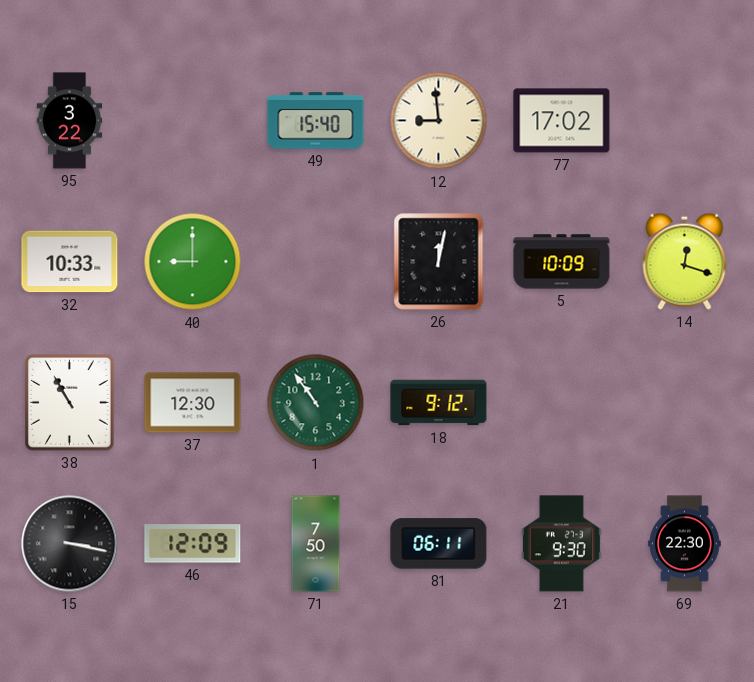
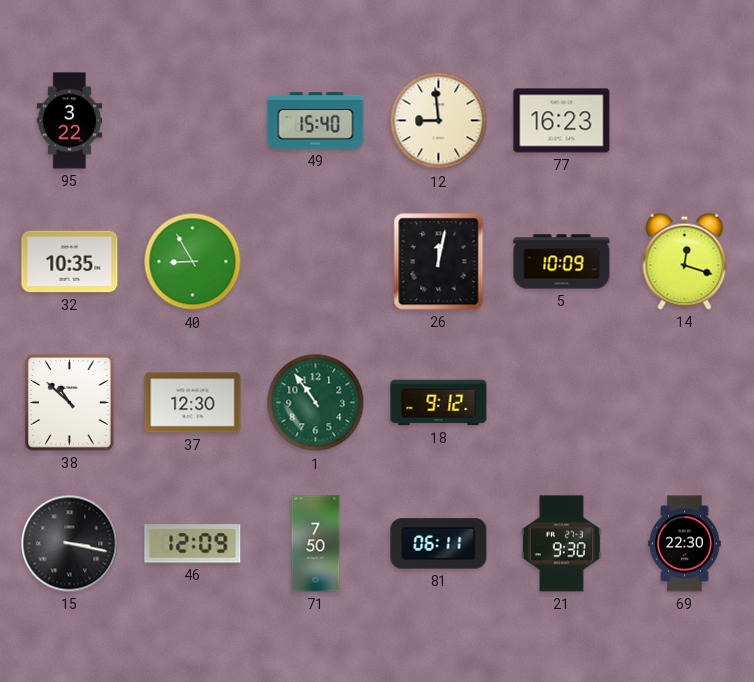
77: 17:02 -> 16:23 (562, 121)
32: 10:33 -> 10:35 (70, 262)
40: 9:00 -> 8:55 (193, 262)
38: 10:55 -> 10:52 (70, 403)
